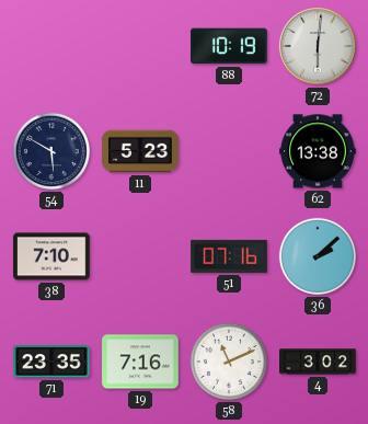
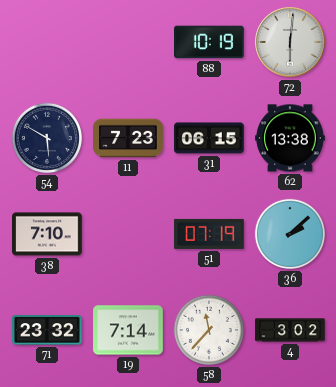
11: 5:23 -> 7:23 (128, 138)
31: none -> 06:15 (209, 138)
51: 07:16 -> 07:19 (209, 234)
71: 23:35 -> 23:32 (47, 330)
19: 7:16 -> 7:14 (128, 330)
58: 11:11 -> 11:37 (209, 330)
